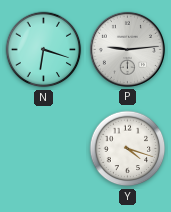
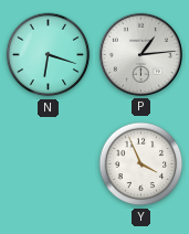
P: 9:14 -> 1:14 (140, 54)
Y: 4:18 -> 3:56 (141, 164)
